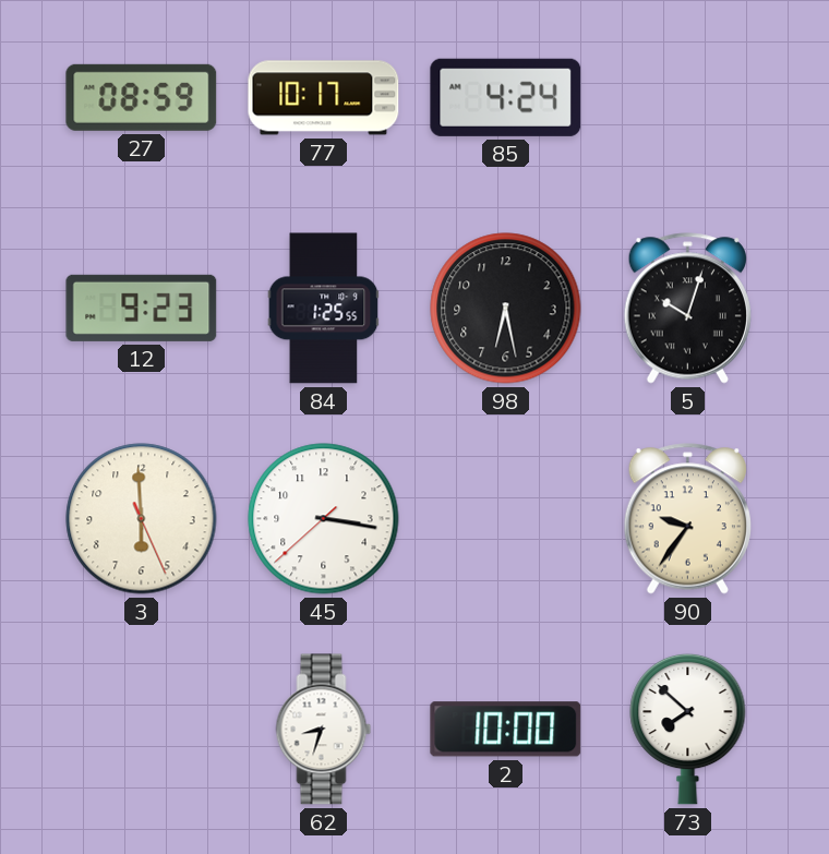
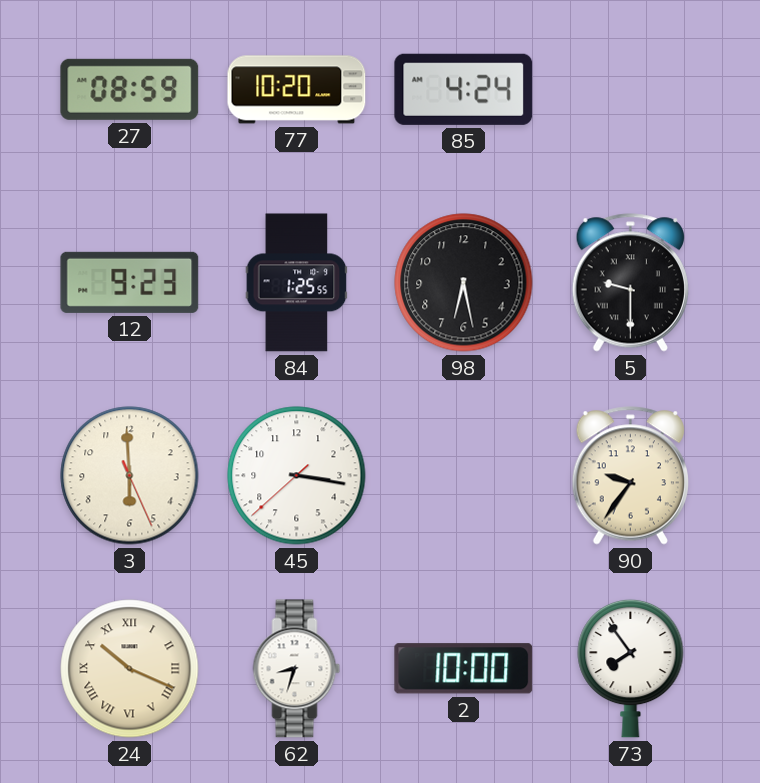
77: 10:17 -> 10:20 (297, 90)
5: 10:03 -> 9:30 (630, 283)
24: none -> 10:19 (130, 669)
73: 7:52 -> 7:54 (631, 668)
